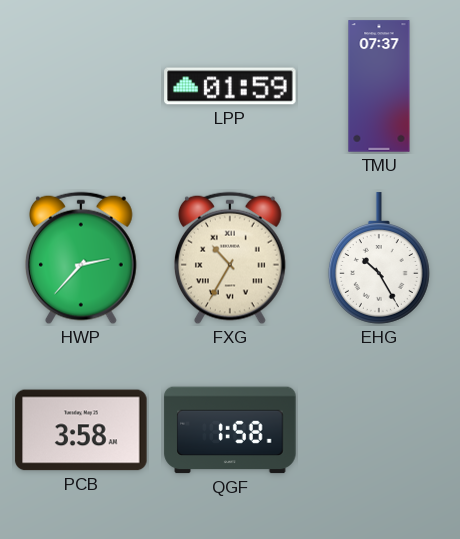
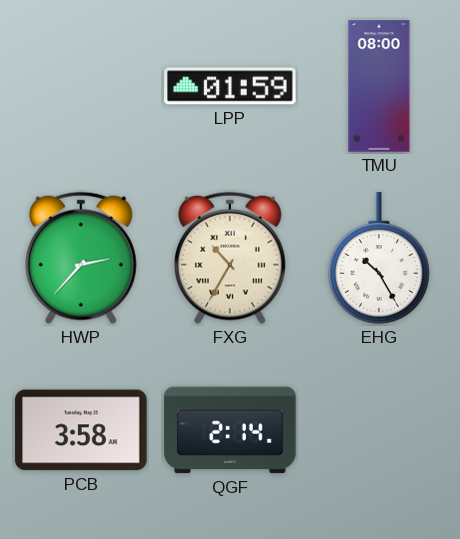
TMU: 07:37 -> 08:00 (379, 86)
QGF: 1:58 -> 2:14 (230, 430)
